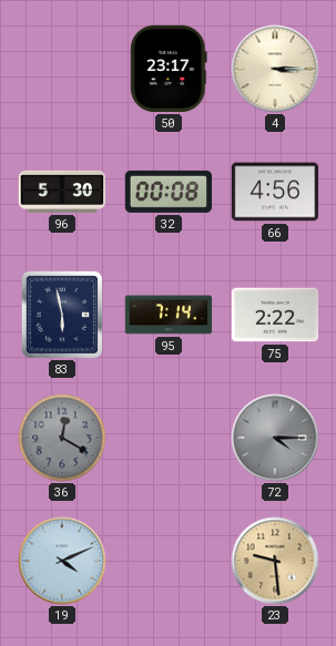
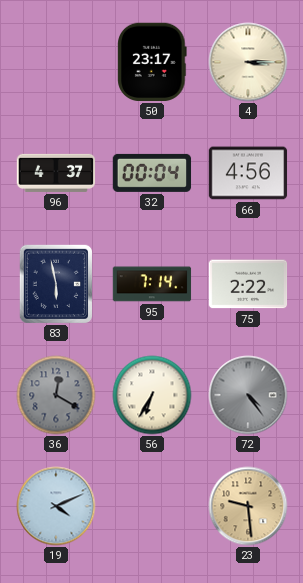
96: 5:30 -> 4:37 (56, 173)
32: 00:08 -> 00:04 (152, 173)
56: none -> 6:35 (152, 395)
72: 4:15 -> 4:24 (248, 395)
